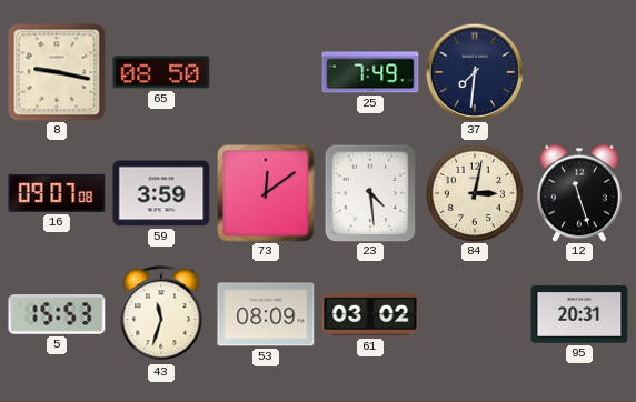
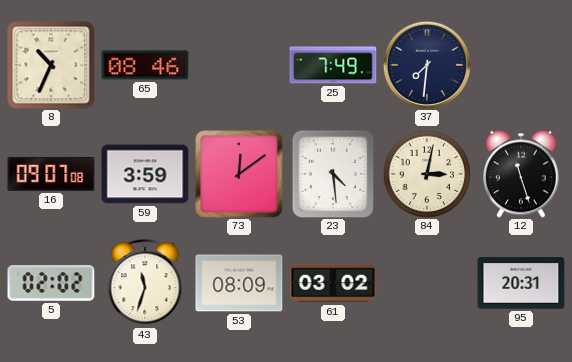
8: 9:17 -> 10:34 (51, 65)
65: 08:50 -> 08:46 (145, 65)
5: 15:53 -> 02:02 (51, 283)
